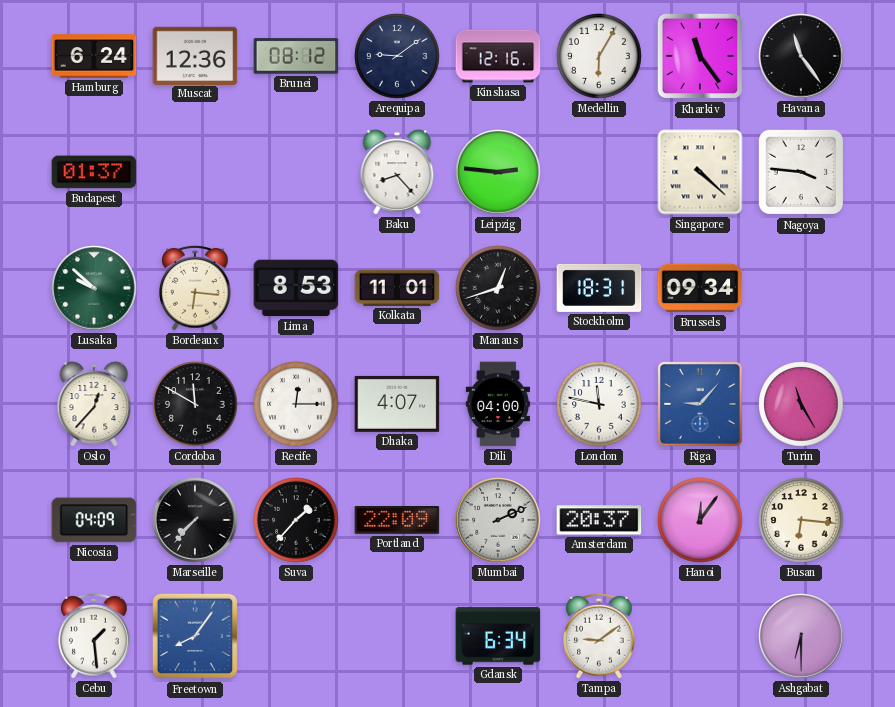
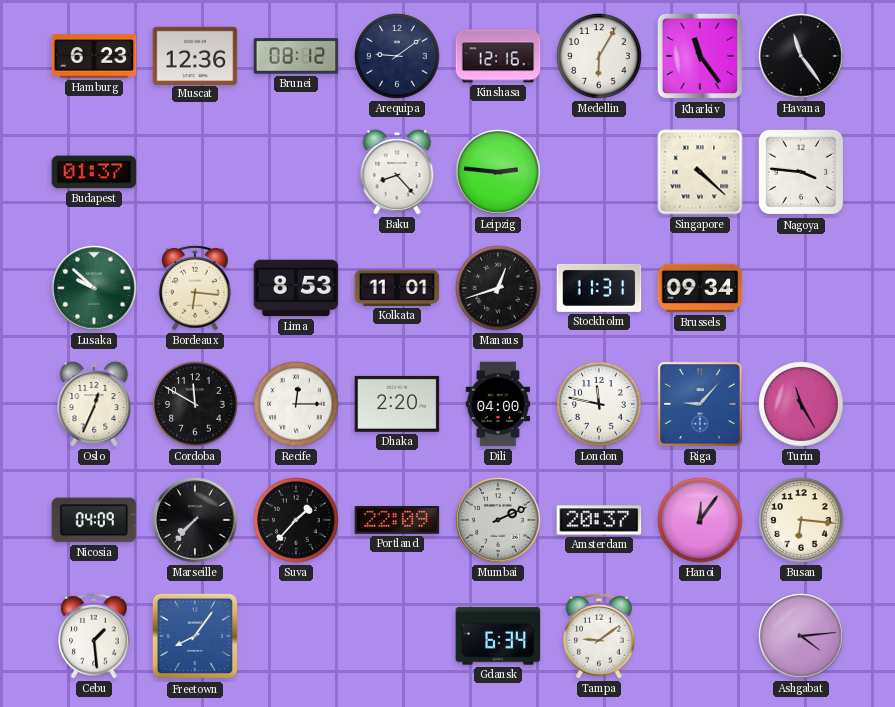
Hamburg: 6:24 -> 6:23 (94, 56)
Stockholm: 18:31 -> 11:31 (599, 288)
Oslo: 12:37 -> 12:34 (94, 404)
Dhaka: 4:07 -> 2:20 (397, 404)
Ashgabat: 6:30 -> 4:14 (801, 636)
